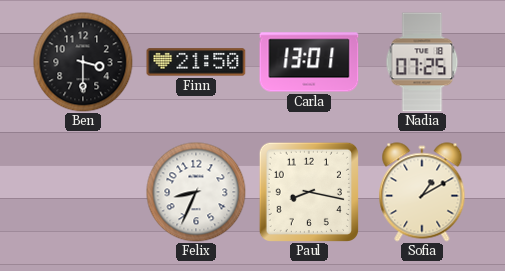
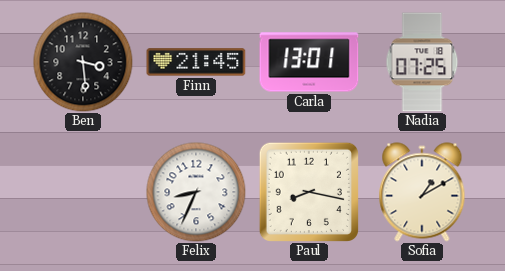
Ben: 3:30 -> 3:29 (83, 62)
Finn: 21:50 -> 21:45 (196, 62)
